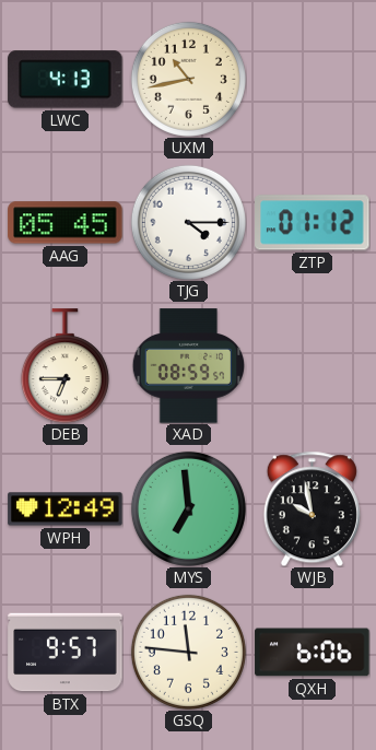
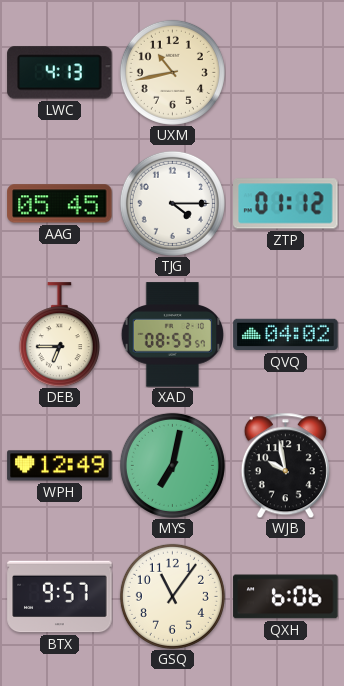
QVQ: none -> 04:02 (286, 335)
MYS: 6:59 -> 7:02 (172, 465)
GSQ: 11:46 -> 11:06 (172, 596)
